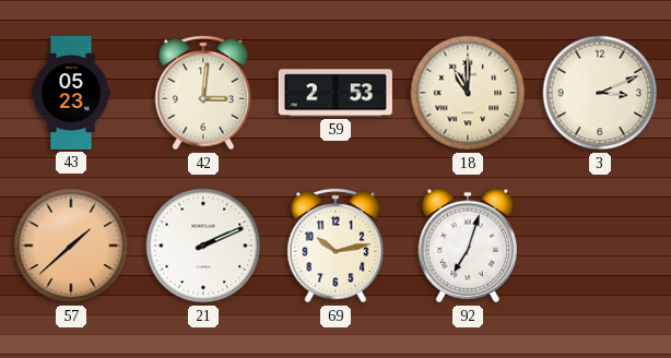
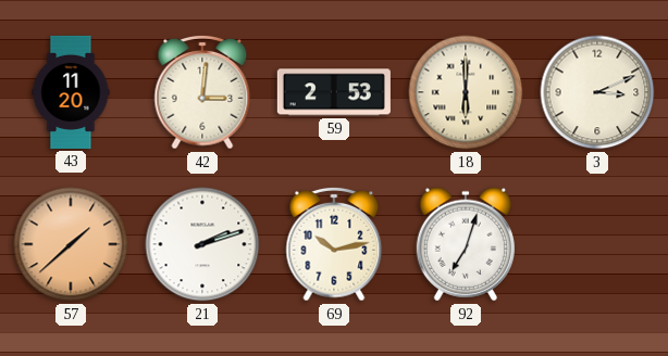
43: 05:23 -> 11:20 (71, 92)
18: 11:00 -> 6:00 (466, 92)
21: 2:11 -> 2:12 (202, 244)
